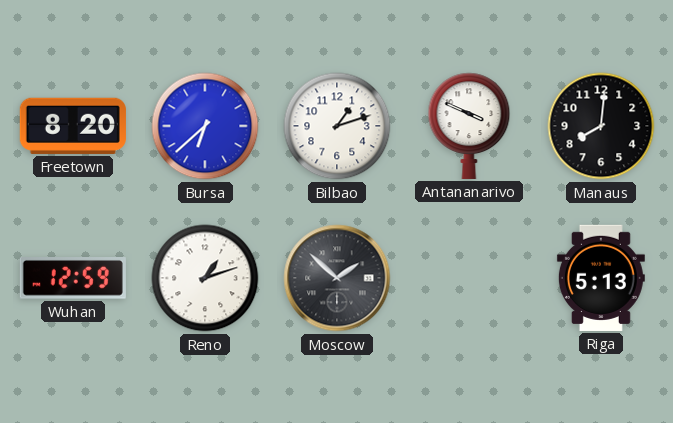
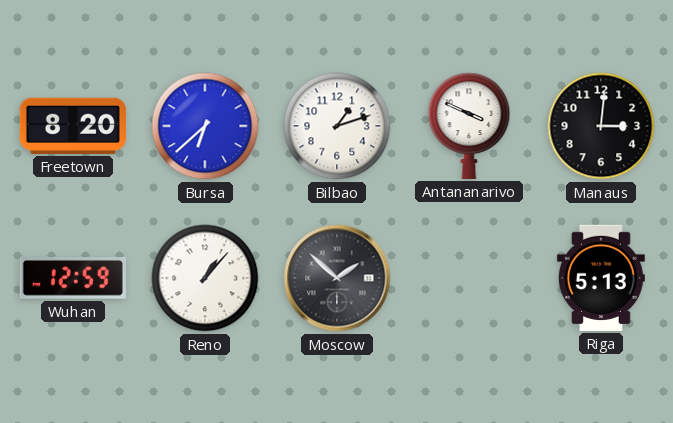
Manaus: 8:01 -> 3:01 (601, 126)
Reno: 1:12 -> 1:07 (205, 278)
